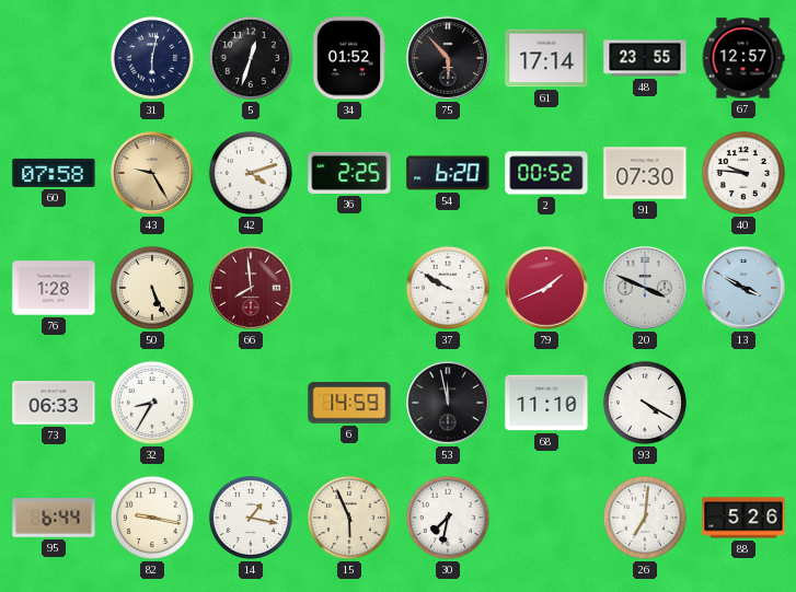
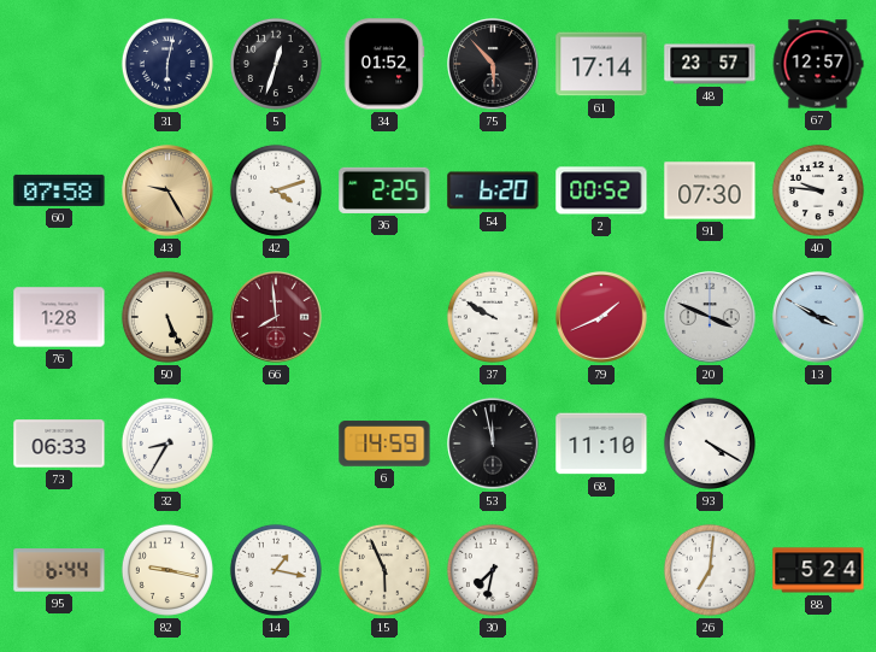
48: 23:55 -> 23:57 (710, 64)
88: 5:26 -> 5:24 (818, 570)
